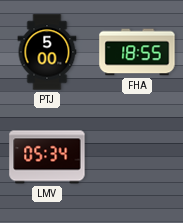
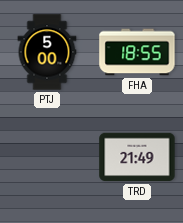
LMV: 05:34 -> none (47, 157)
TRD: none -> 21:49 (137, 157)
